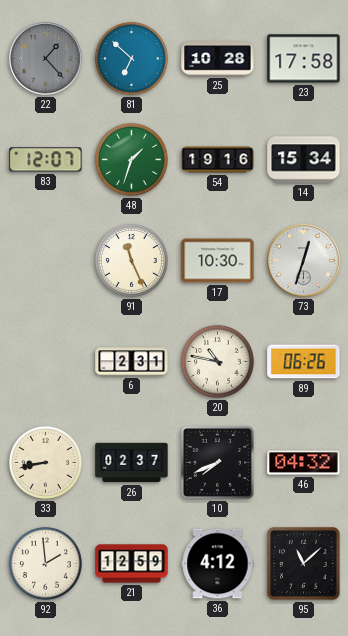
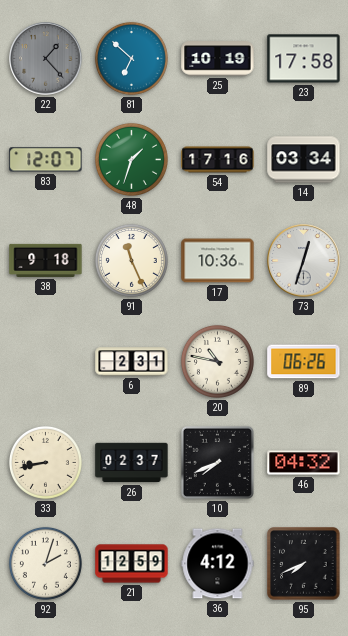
25: 10:28 -> 10:19 (218, 59)
54: 19:16 -> 17:16 (218, 160)
14: 15:34 -> 03:34 (304, 160)
38: none -> 9:18 (46, 260)
17: 10:30 -> 10:36 (218, 261)
92: 1:59 -> 2:03 (45, 563)
95: 11:08 -> 7:41 (304, 564)
